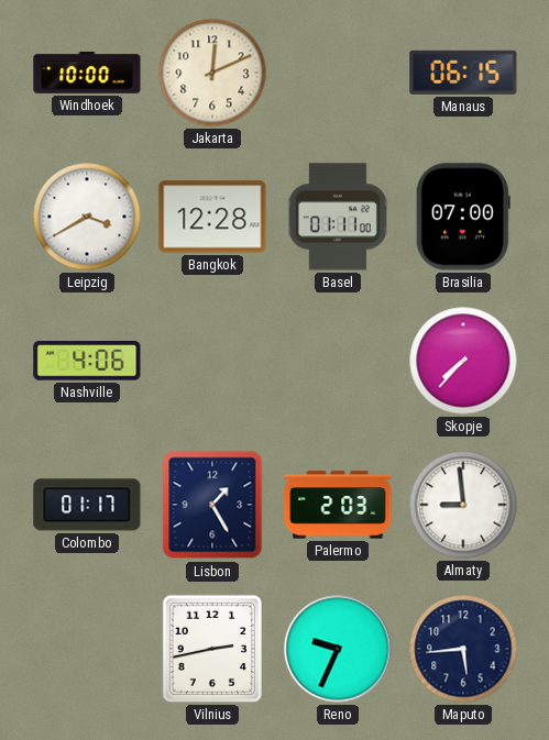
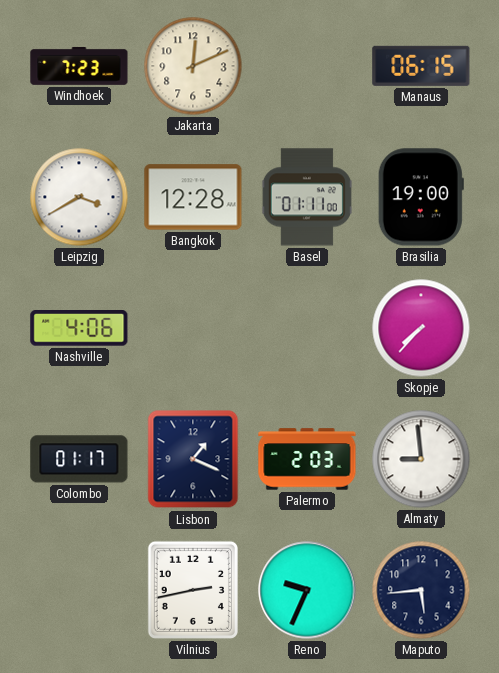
Windhoek: 10:00 -> 7:23 (79, 66)
Brasilia: 07:00 -> 19:00 (421, 197)
Lisbon: 1:25 -> 1:19 (193, 459)
